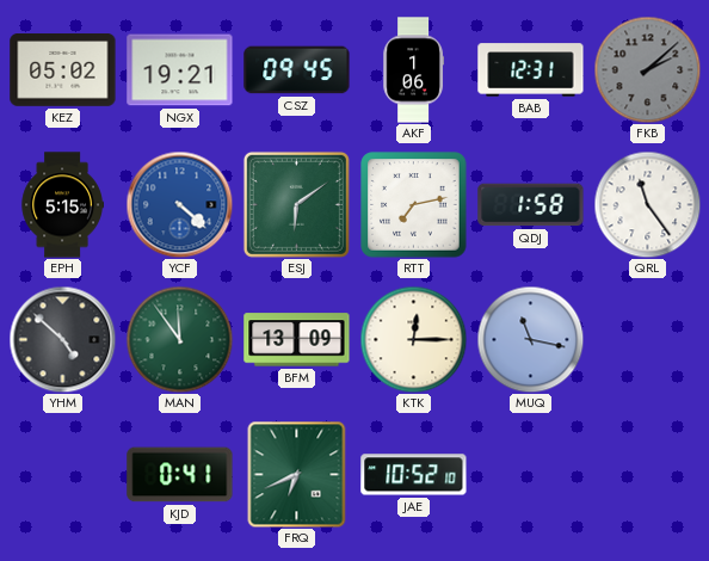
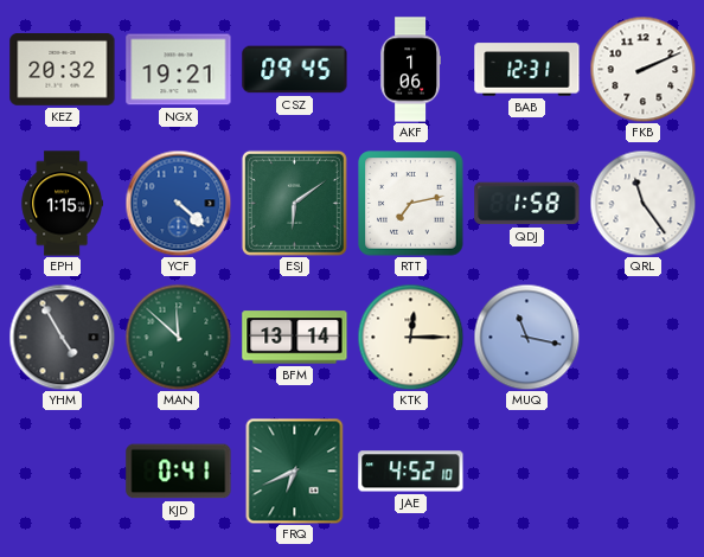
KEZ: 05:02 -> 20:32 (63, 70)
FKB: 2:08 -> 2:11 (642, 69)
FKB dial: grey -> white (642, 69)
EPH: 5:15 -> 1:15 (62, 204)
YHM: 4:52 -> 4:55 (62, 337)
MAN: 11:54 -> 11:52 (178, 337)
BFM: 13:09 -> 13:14 (295, 338)
JAE: 10:52 -> 4:52 (411, 472)
